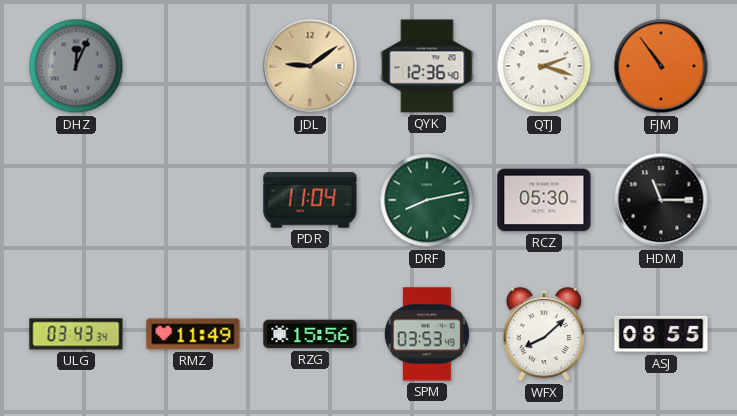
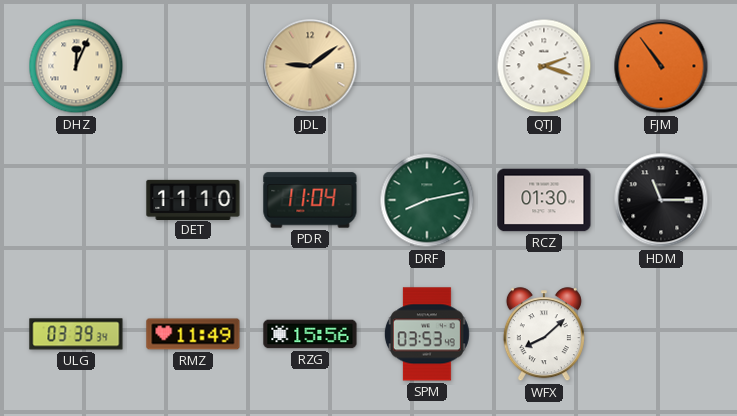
DHZ dial: grey -> cream (76, 66)
QYK: 12:36 -> none (427, 66)
DET: none -> 11:10 (193, 199)
RCZ: 05:30 -> 01:30 (544, 200)
ULG: 03:43 -> 03:39 (76, 334)
ASJ: 08:55 -> none (661, 334)
